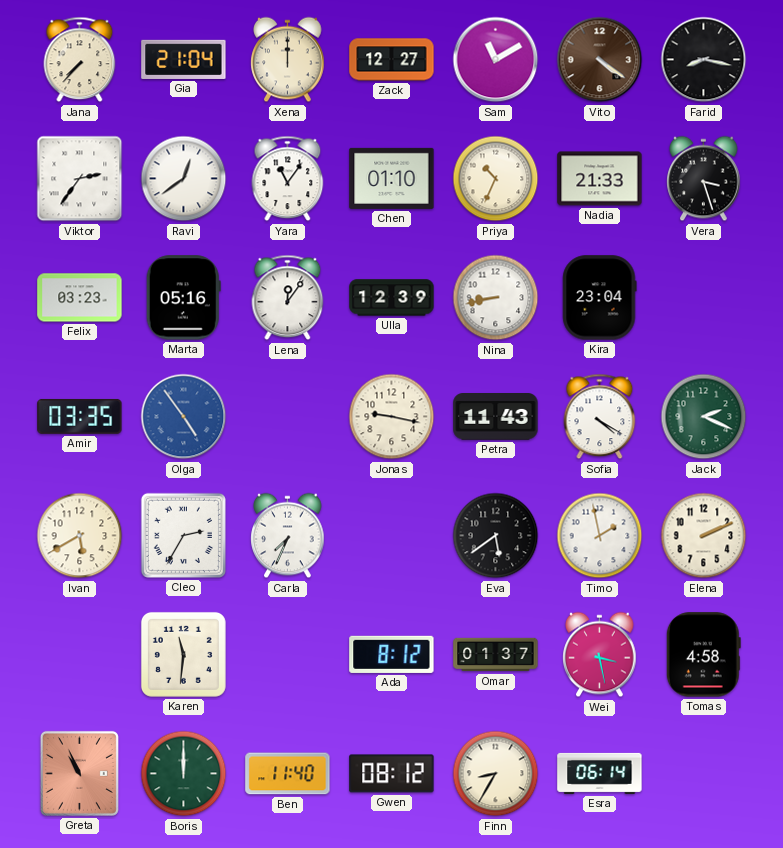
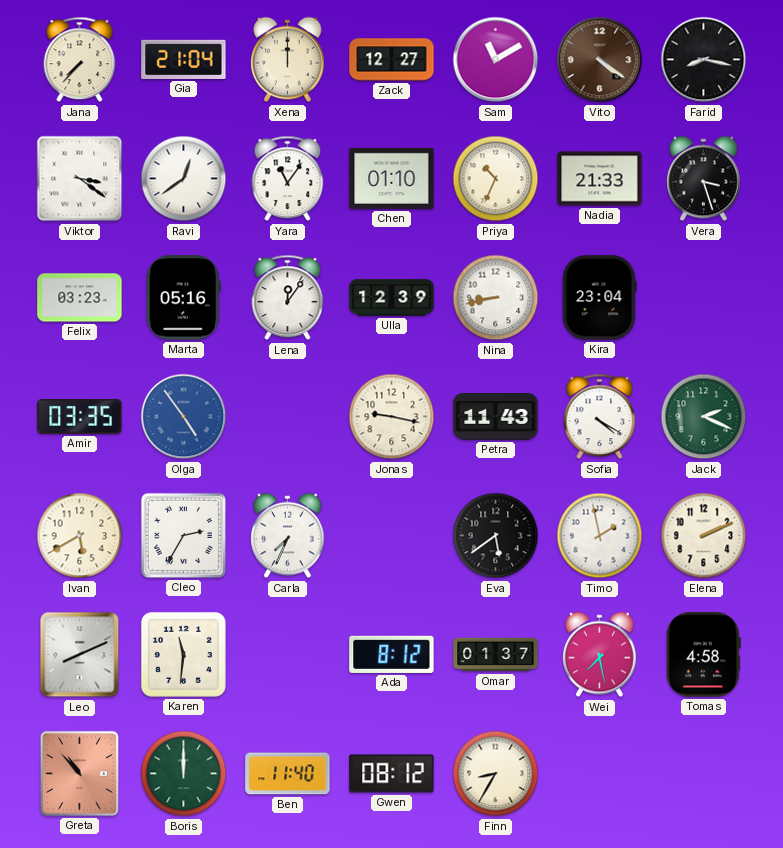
Viktor: 2:36 -> 3:21 (80, 179)
Leo: none -> 8:11 (80, 655)
Wei: 3:28 -> 7:28 (600, 655)
Greta: 10:56 -> 10:53 (79, 773)
Esra: 06:14 -> none (600, 773)
